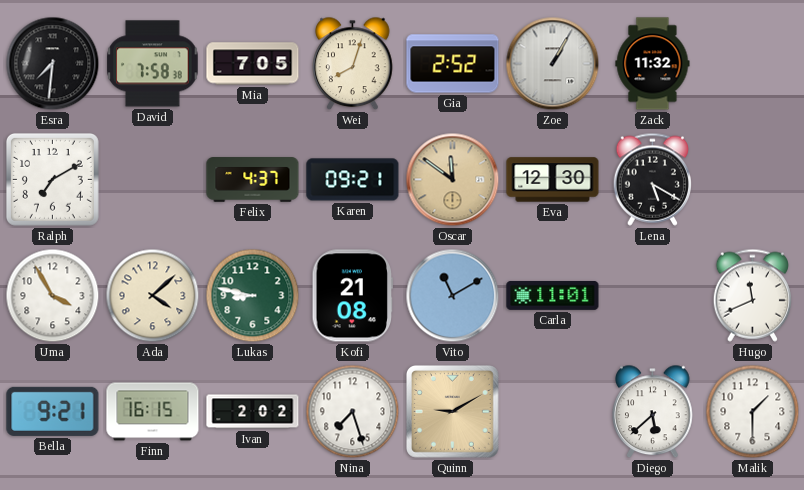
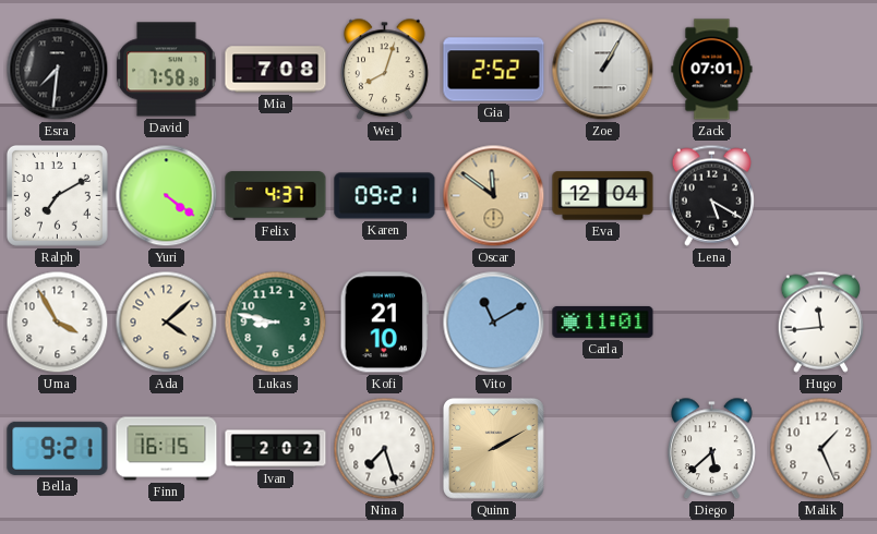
Mia: 7:05 -> 7:08 (276, 70)
Zack: 11:32 -> 07:01 (712, 70)
Yuri: none -> 4:21 (167, 196)
Eva: 12:30 -> 12:04 (603, 196)
Kofi: 21:08 -> 21:10 (385, 323)
Hugo: 11:41 -> 11:44 (820, 321)
Quinn: 9:10 -> 2:10 (493, 448)
Malik: 1:30 -> 1:26 (821, 449)
